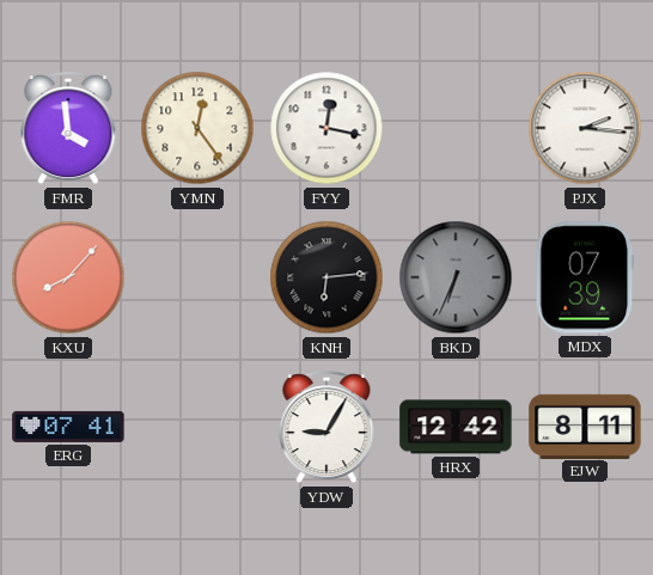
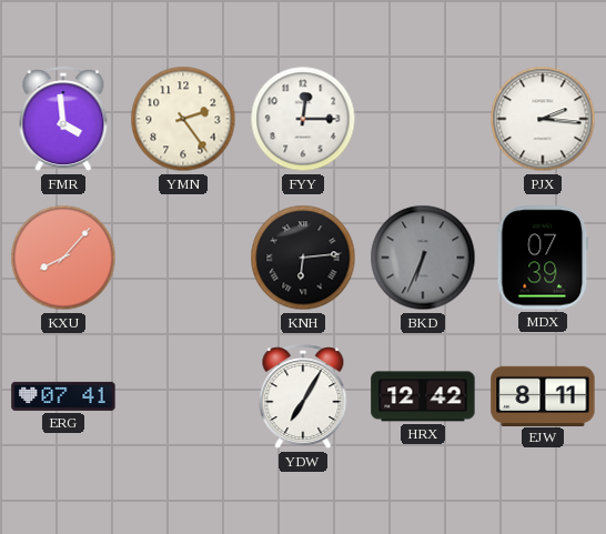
YMN: 12:24 -> 2:24 (183, 119)
FYY: 12:17 -> 12:15 (303, 119)
YDW: 9:05 -> 7:05 (303, 397)
